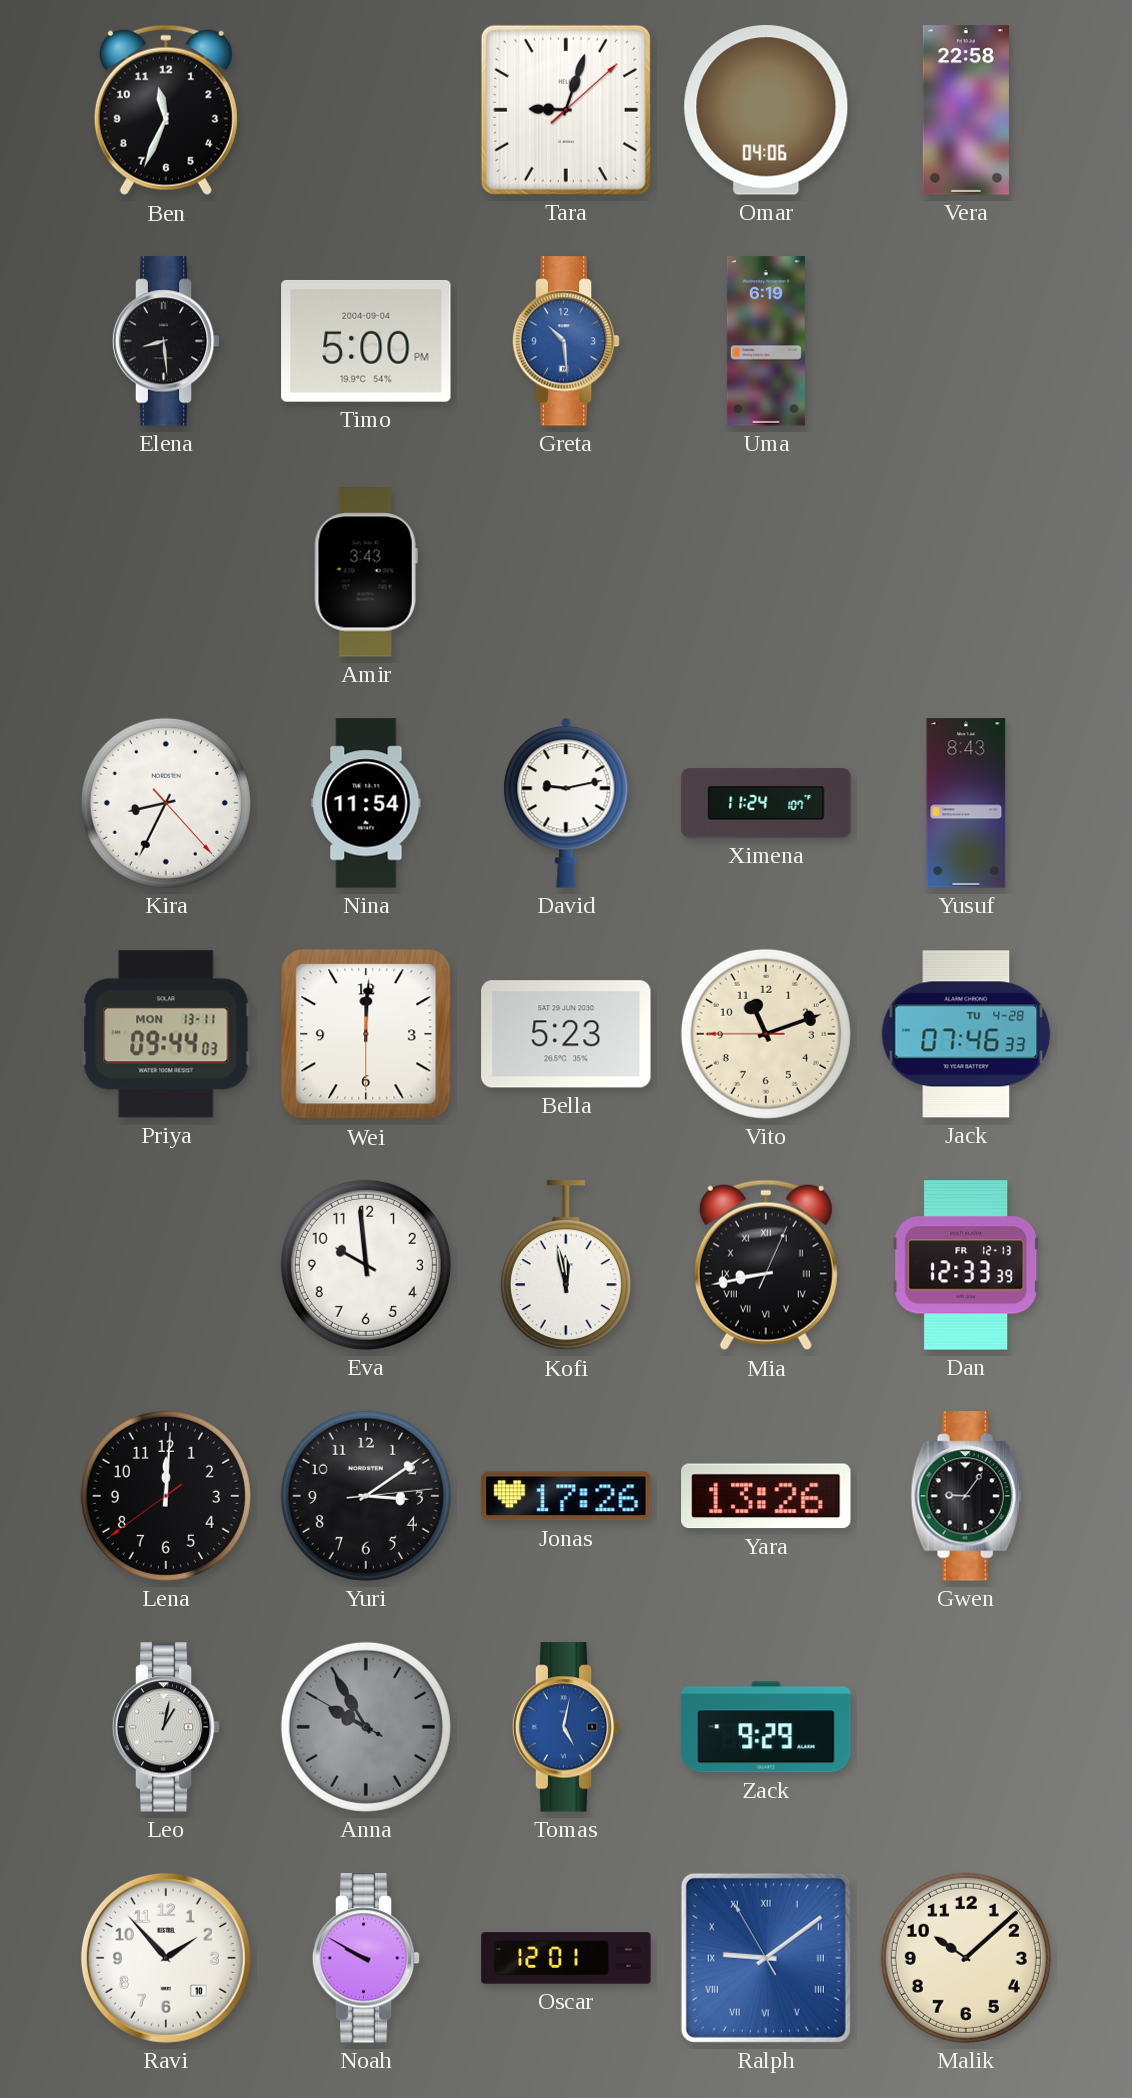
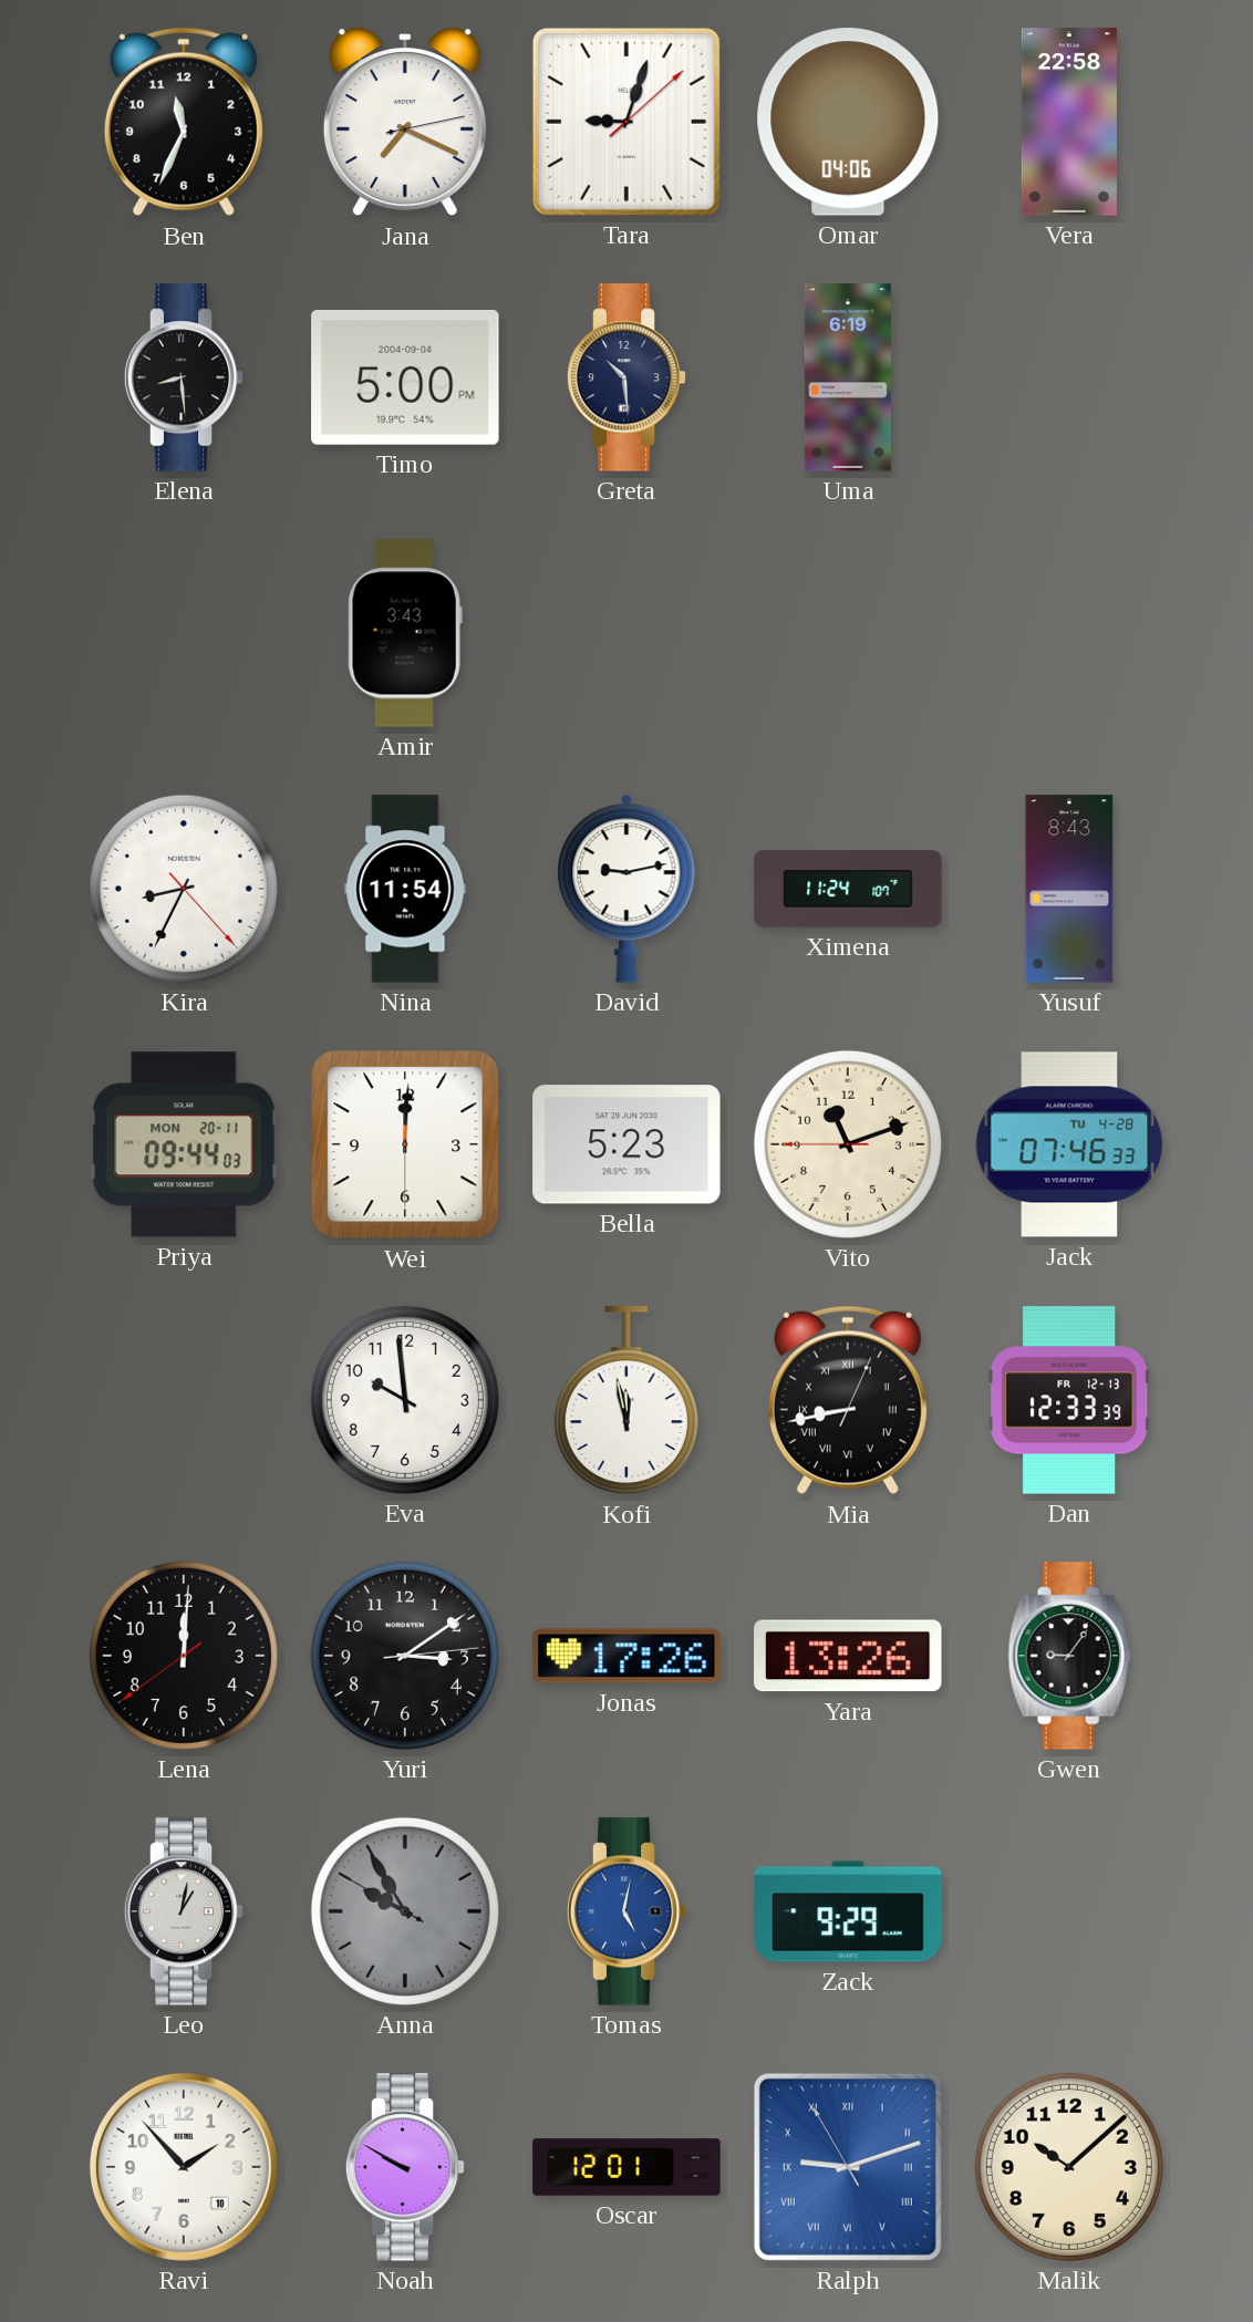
Jana: none -> 7:19 (405, 122)
Greta dial: blue -> navy (626, 377)
Priya date: MON 13-11 -> MON 20-11 (184, 1144)
Ralph: 9:08 -> 9:11 (848, 2167)
